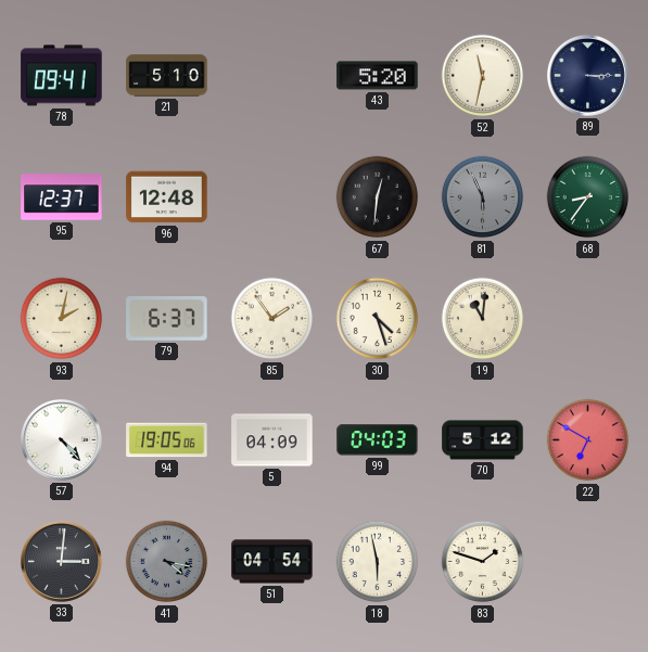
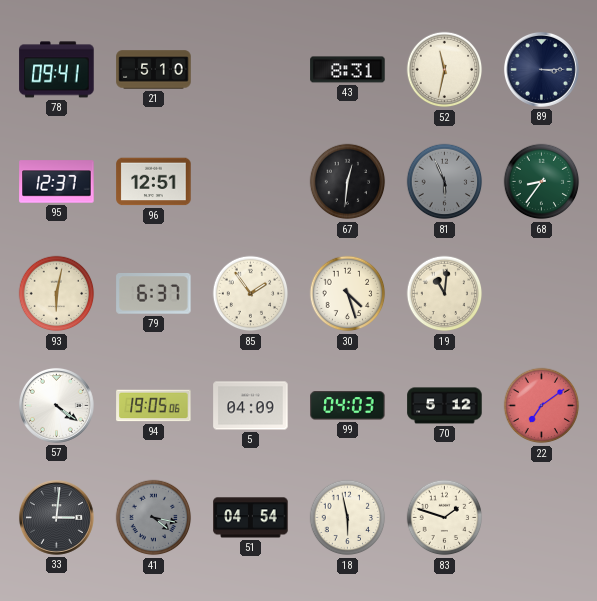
43: 5:20 -> 8:31 (348, 70)
96: 12:48 -> 12:51 (154, 182)
93: 2:02 -> 6:02 (57, 294)
57: 4:23 -> 4:21 (56, 405)
22: 6:50 -> 7:09 (542, 406)
